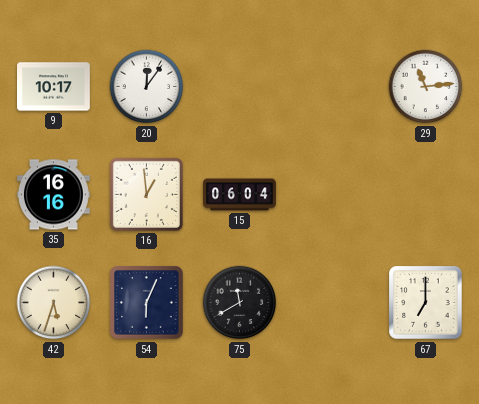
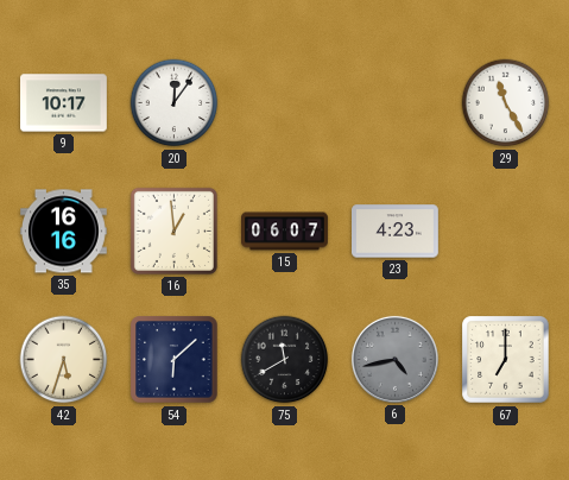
29: 11:14 -> 11:25 (506, 103)
15: 06:04 -> 06:07 (285, 232)
23: none -> 4:23 (396, 232)
54: 6:04 -> 6:08 (175, 360)
6: none -> 4:43 (394, 359)
